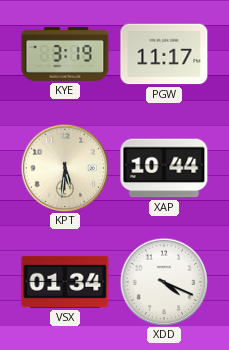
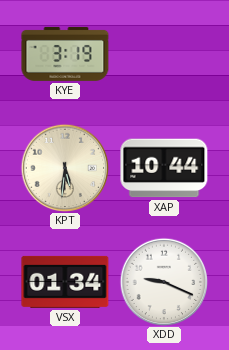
PGW: 11:17 -> none (164, 54)
XDD: 4:19 -> 9:19 (164, 282)
